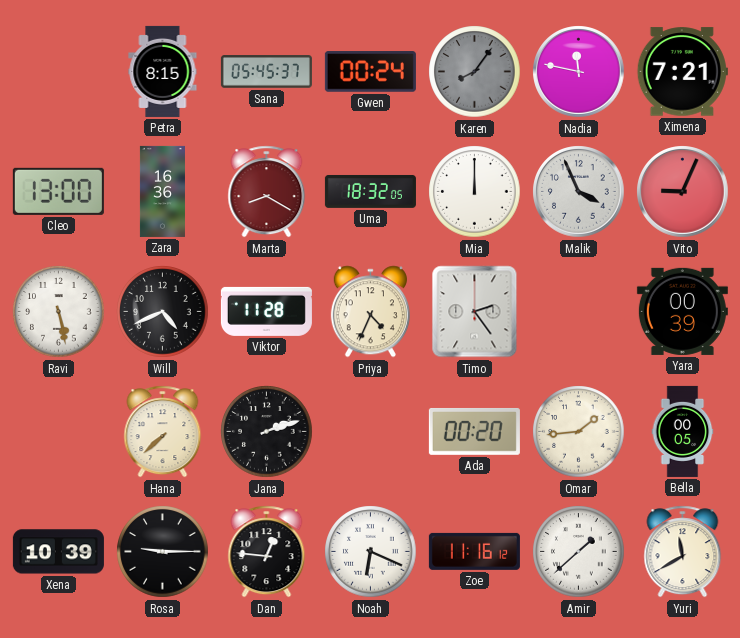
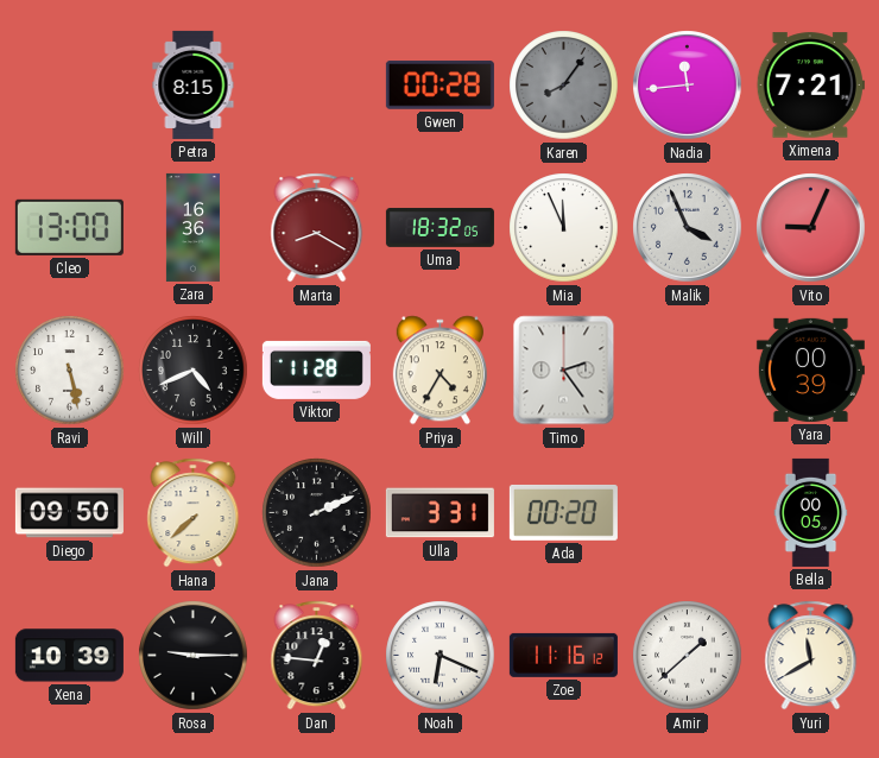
Sana: 05:45 -> none (266, 72)
Gwen: 00:24 -> 00:28 (439, 86)
Nadia: 11:47 -> 11:44 (688, 86)
Mia: 12:00 -> 11:56 (564, 228)
Priya: 4:34 -> 4:35 (439, 371)
Diego: none -> 09:50 (69, 513)
Jana: 2:12 -> 2:11 (317, 513)
Ulla: none -> 3:31 (439, 513)
Omar: 1:44 -> none (579, 432)
